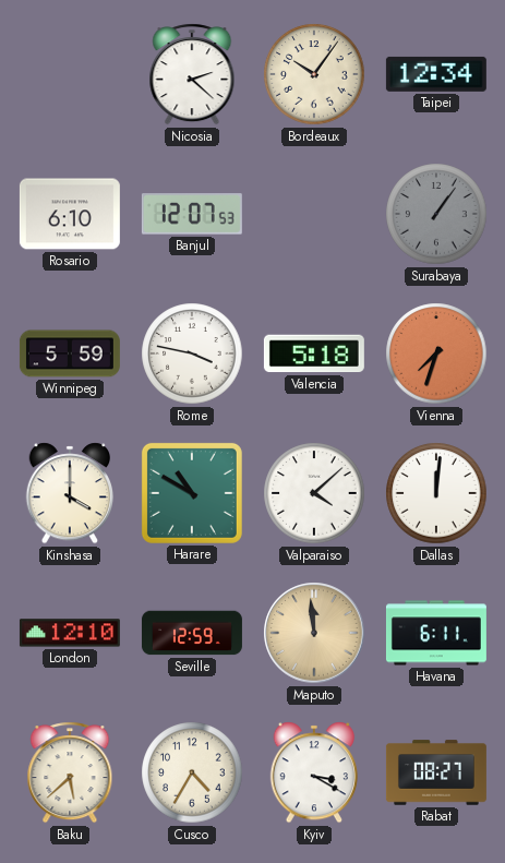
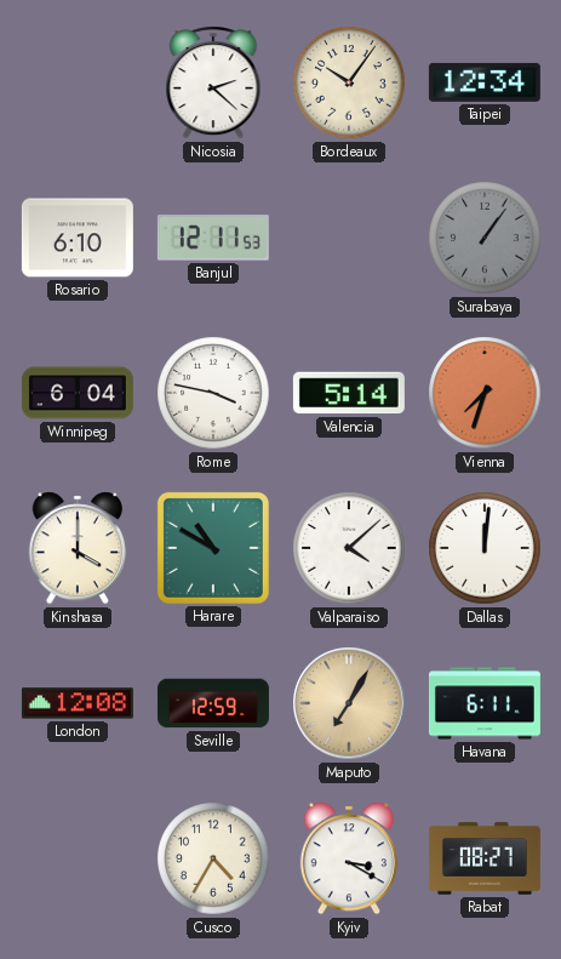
Banjul: 12:07 -> 12:11 (213, 238)
Winnipeg: 5:59 -> 6:04 (78, 393)
Valencia: 5:18 -> 5:14 (349, 393)
London: 12:10 -> 12:08 (78, 703)
Maputo: 11:59 -> 7:05 (349, 703)
Baku: 5:38 -> none (70, 772)
